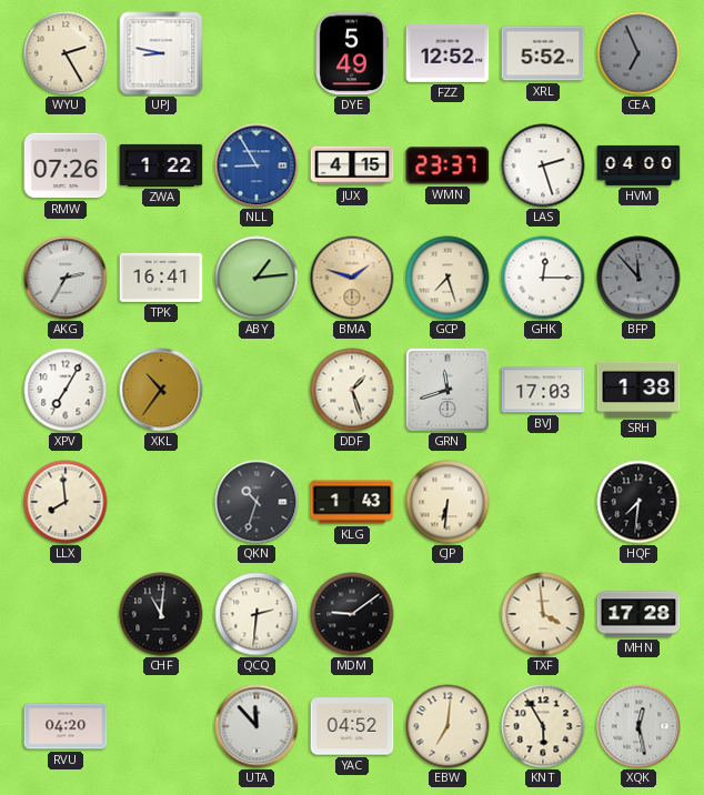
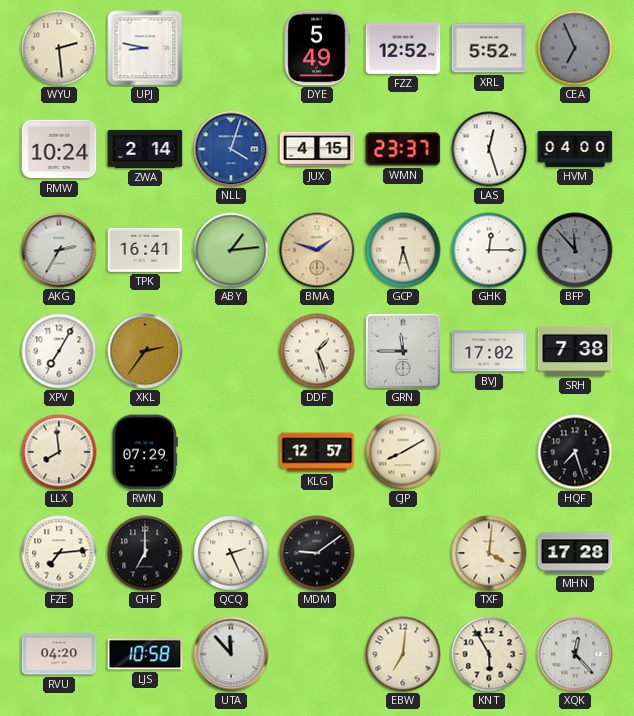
WYU: 2:25 -> 2:29 (59, 48)
RMW: 07:26 -> 10:24 (59, 149)
ZWA: 1:22 -> 2:14 (145, 149)
NLL: 8:55 -> 4:03 (231, 149)
LAS: 2:27 -> 12:27 (489, 149)
GCP: 7:27 -> 6:27 (403, 250)
XKL: 10:36 -> 2:36 (145, 351)
GRN: 11:42 -> 11:45 (403, 351)
BVJ: 17:03 -> 17:02 (489, 351)
SRH: 1:38 -> 7:38 (575, 351)
RWN: none -> 07:29 (145, 452)
QKN: 10:33 -> none (257, 502)
KLG: 1:43 -> 12:57 (317, 452)
CJP: 6:31 -> 8:10 (403, 452)
HQF: 7:31 -> 7:27 (575, 452)
FZE: none -> 7:14 (59, 553)
CHF: 11:01 -> 7:00 (145, 553)
QCQ: 2:31 -> 2:26 (231, 553)
TXF: 3:59 -> 4:01 (489, 553)
LJS: none -> 10:58 (145, 654)
YAC: 04:52 -> none (352, 726)
XQK: 12:28 -> 12:23 (575, 654)
